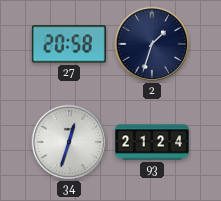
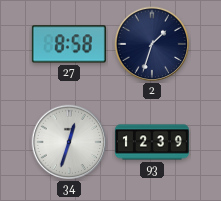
27: 20:58 -> 8:58 (69, 44)
93: 21:24 -> 12:39 (152, 142)
